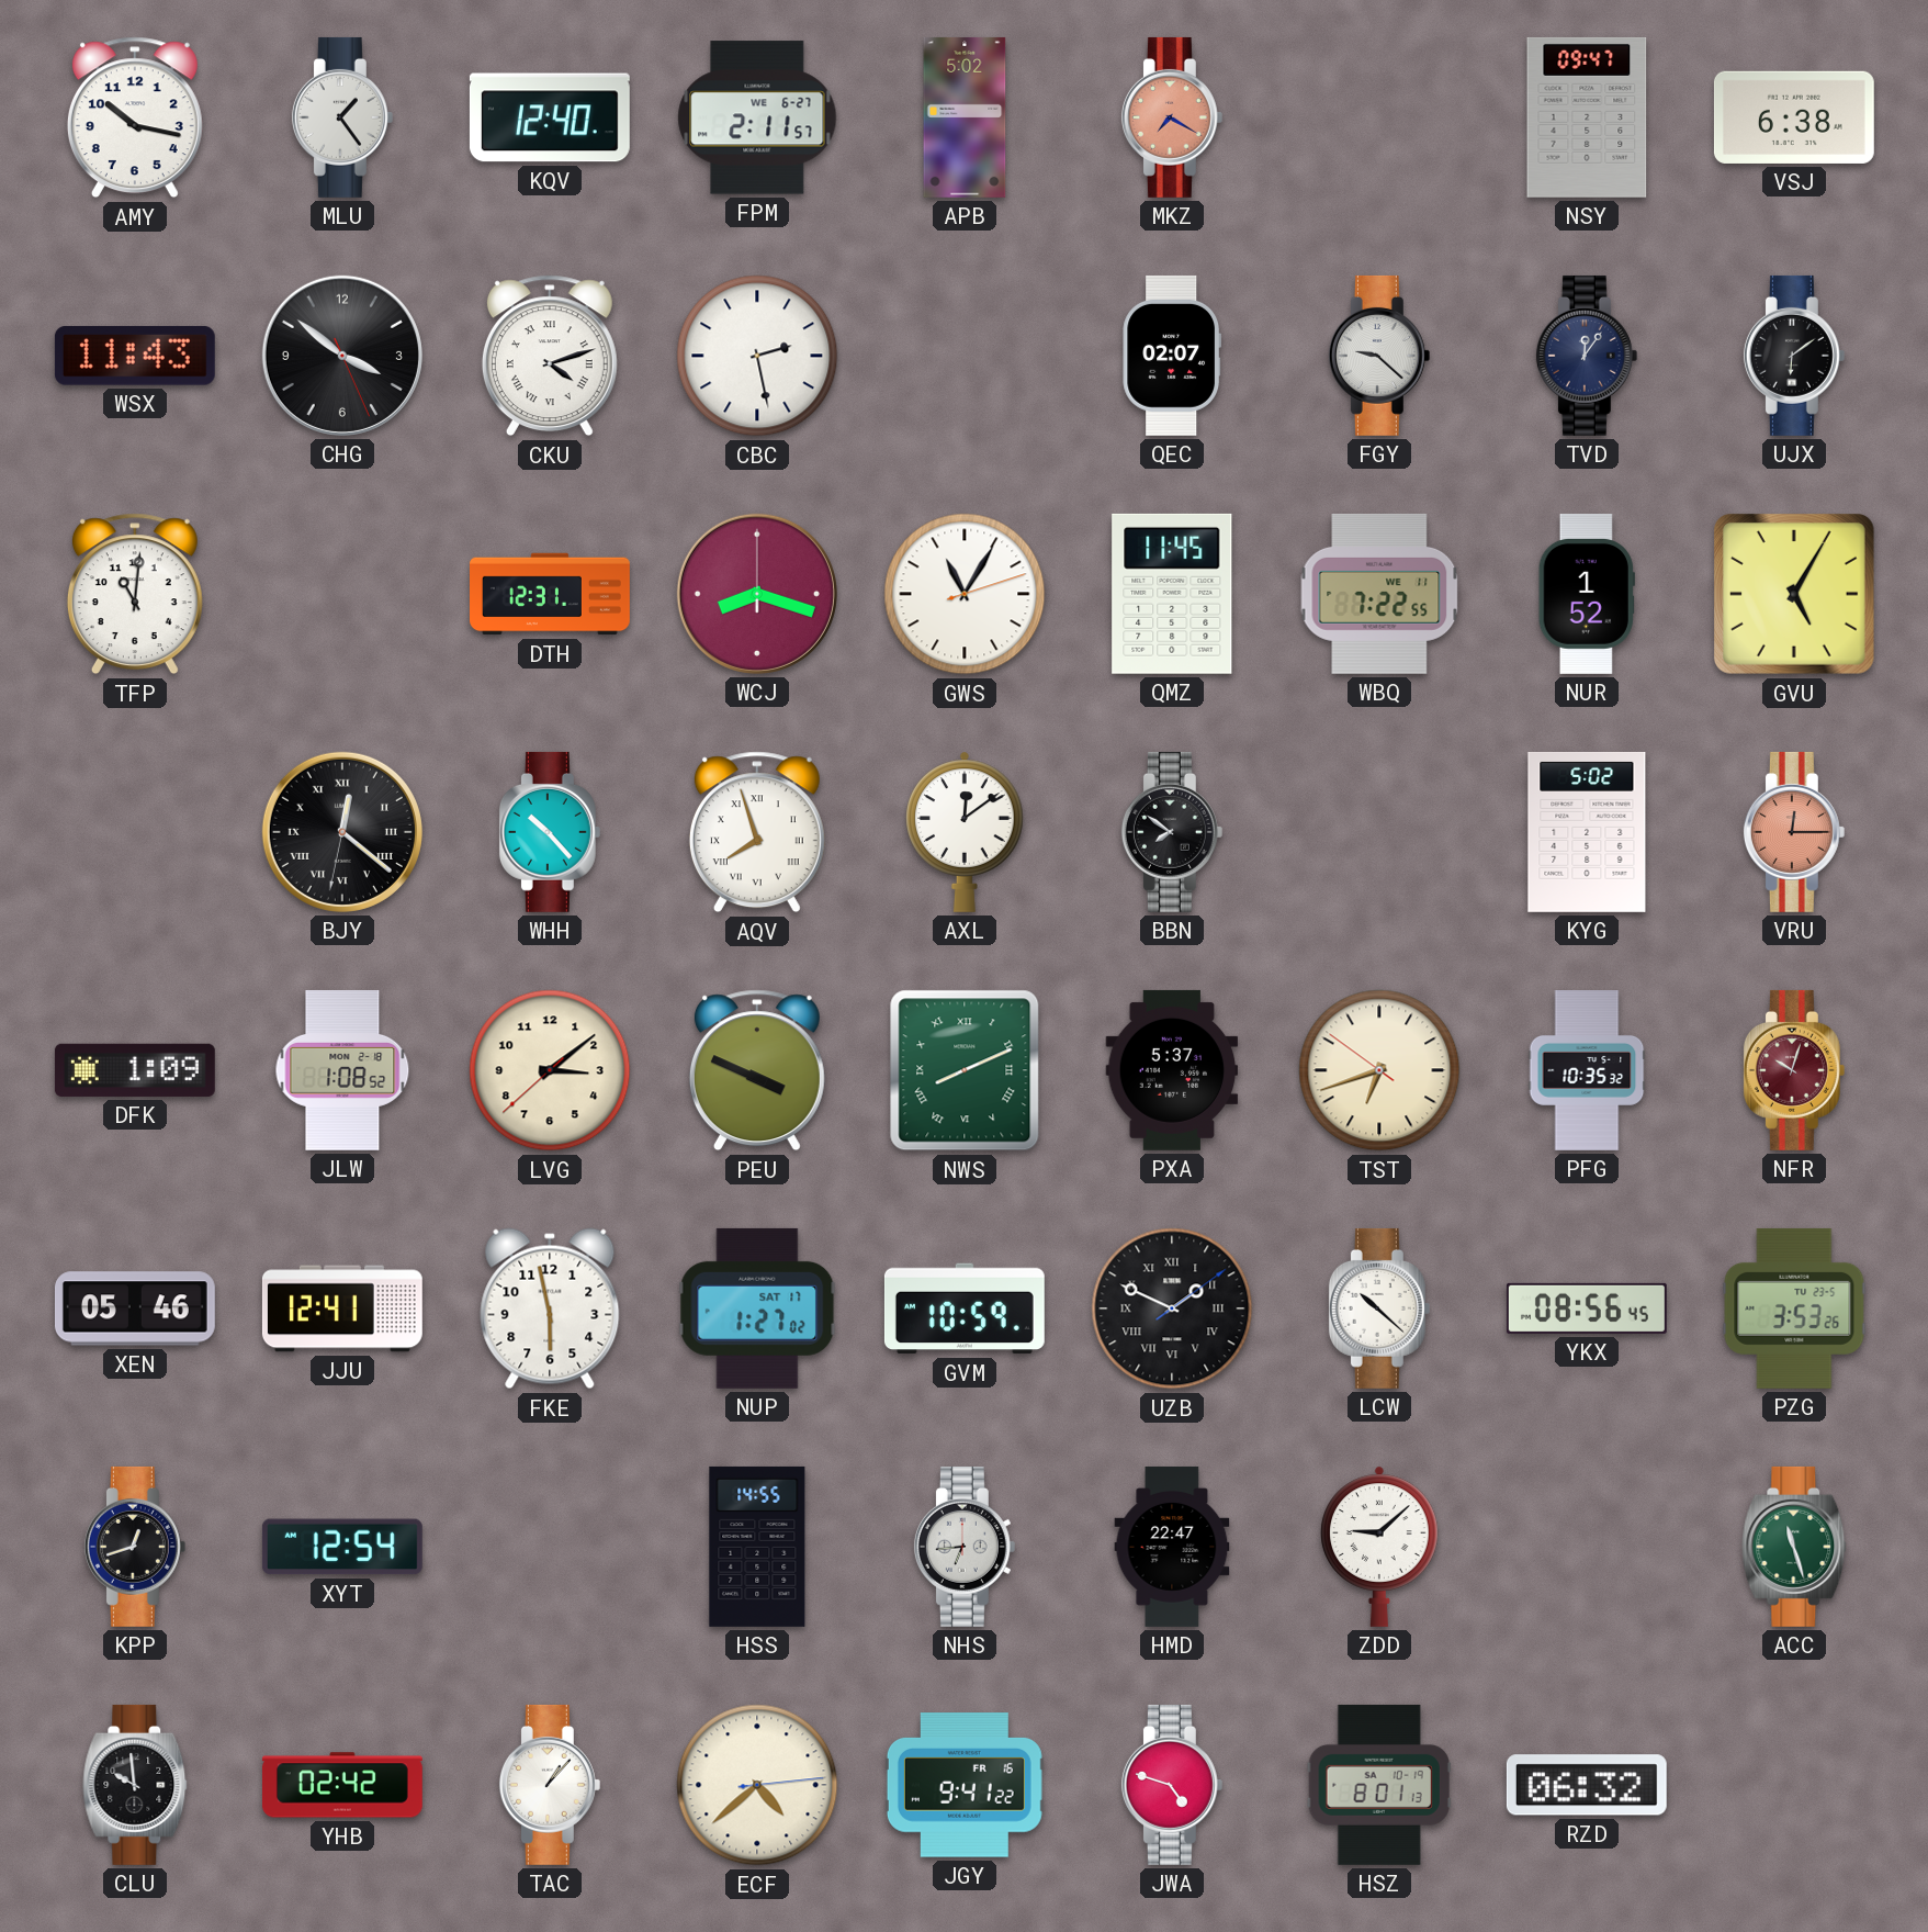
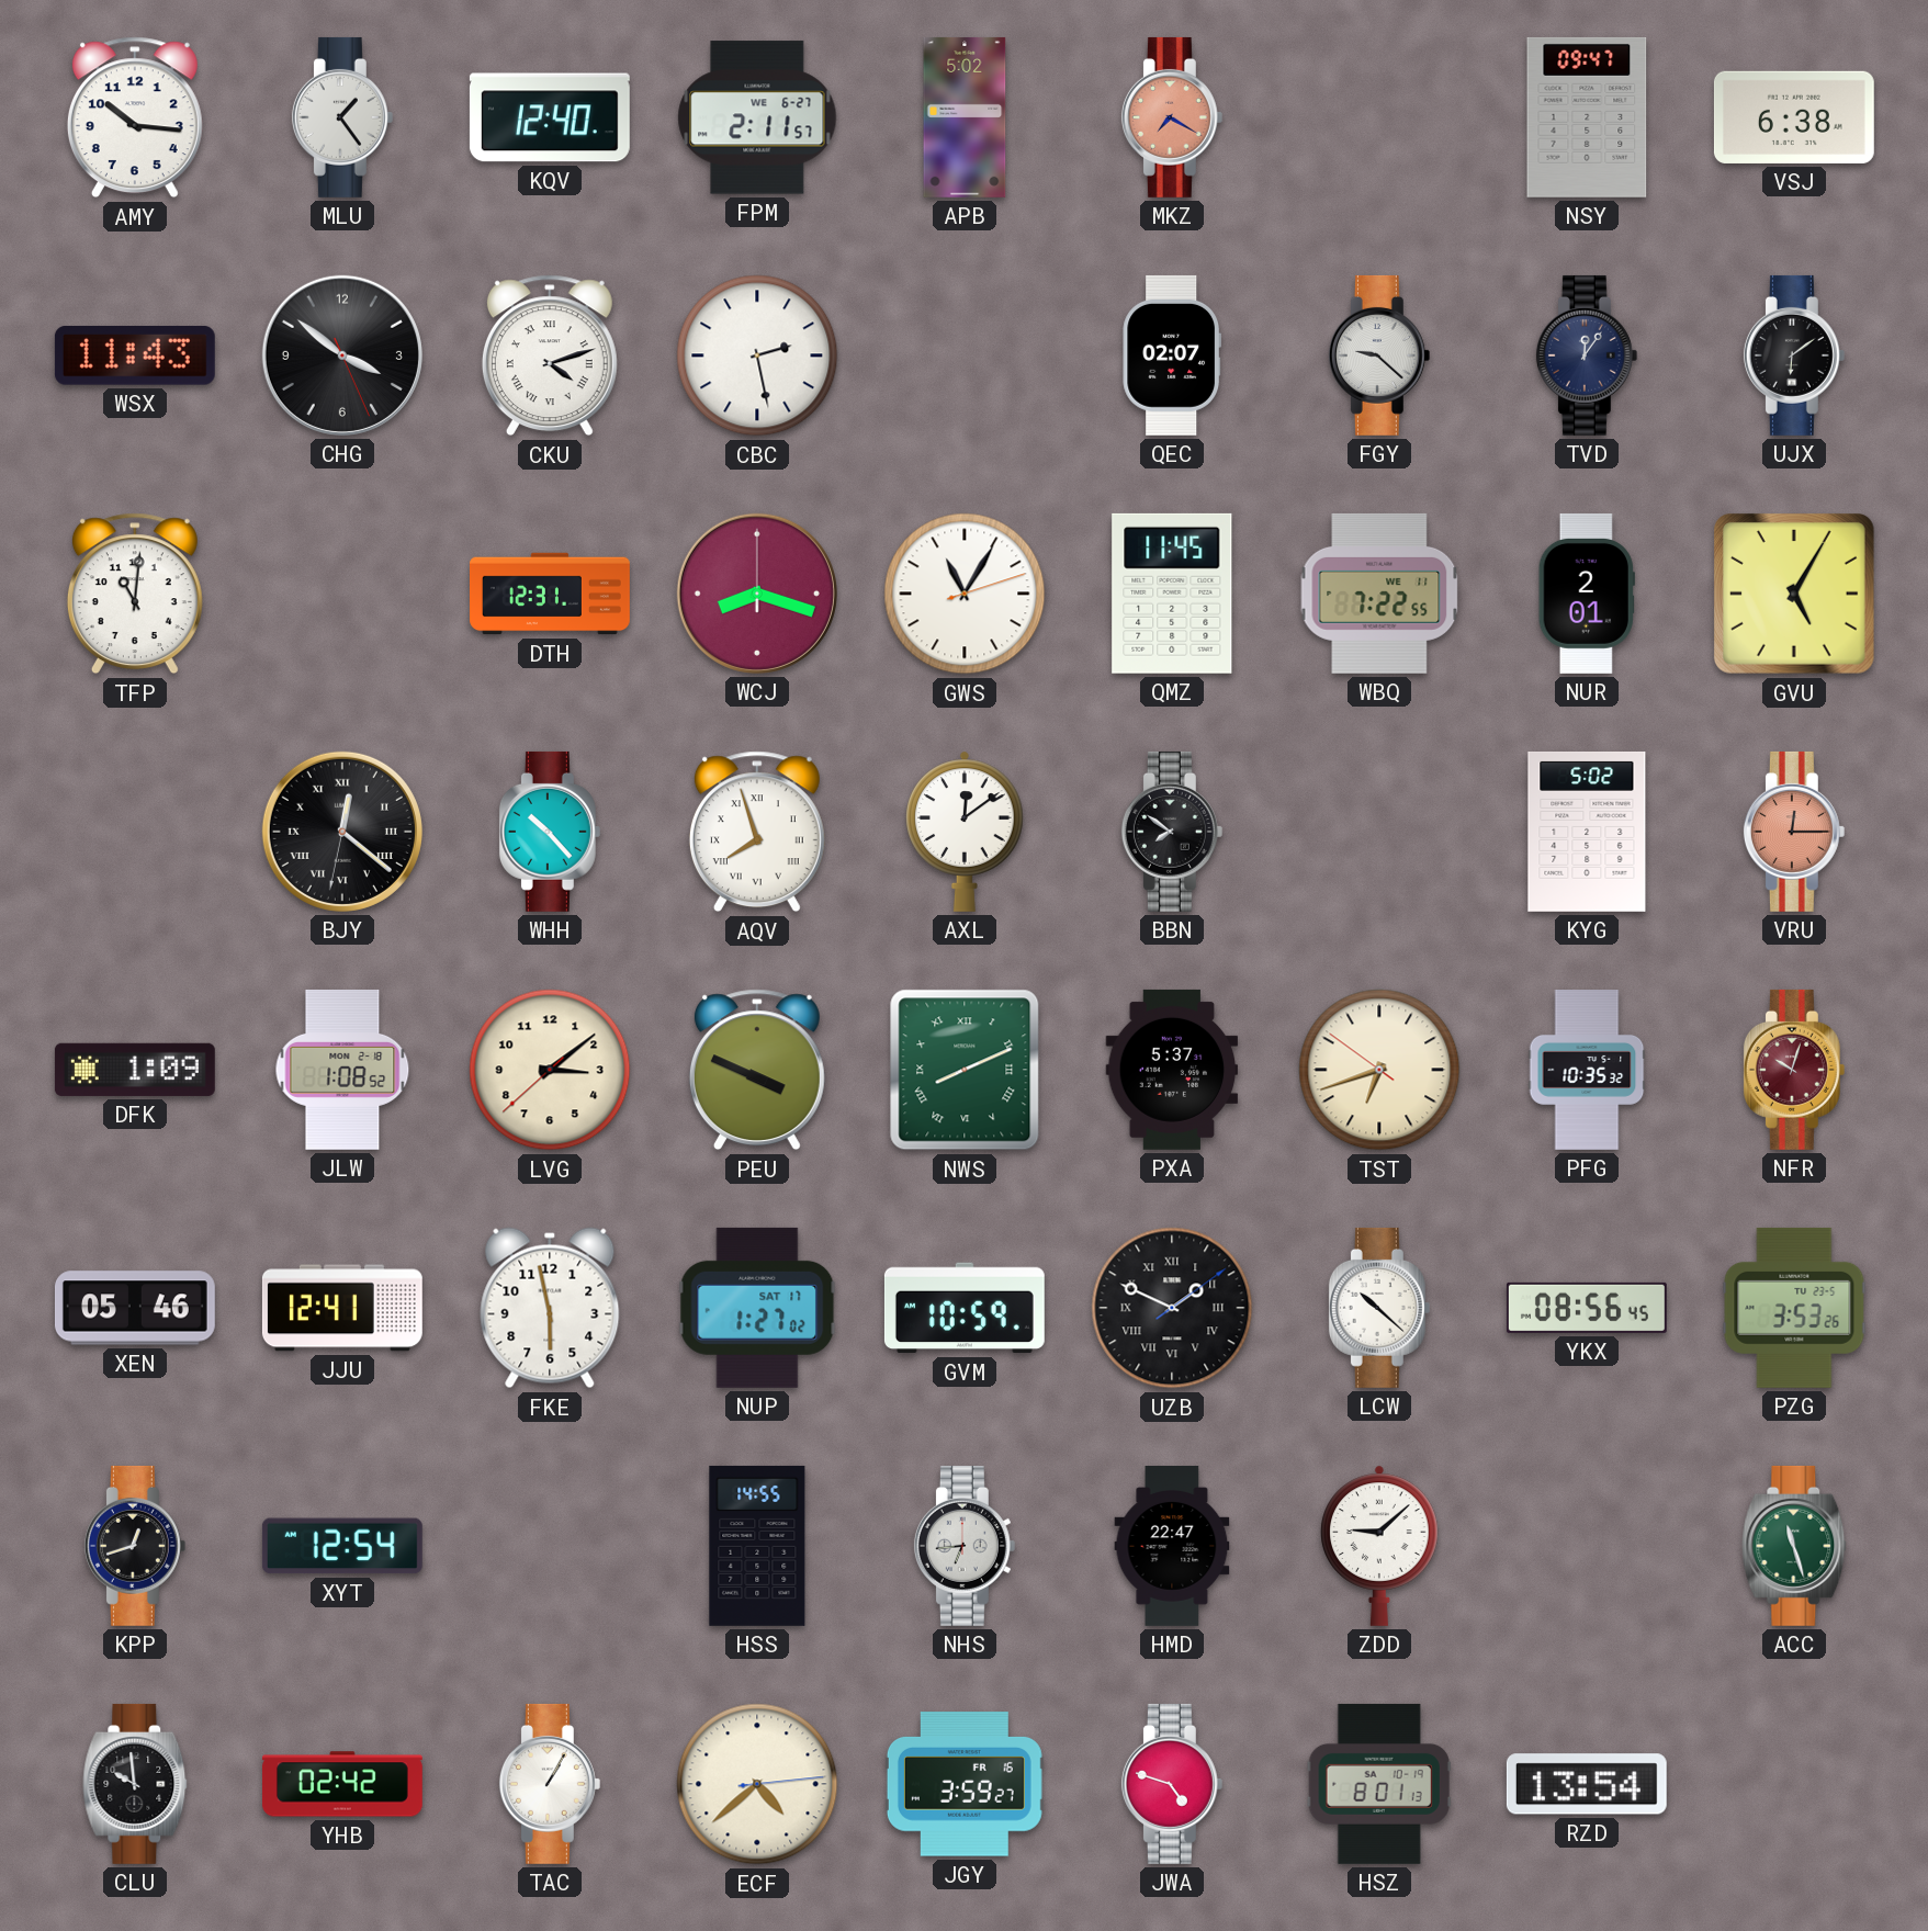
AMY: 10:17 -> 10:16 (135, 117)
NUR: 1:52 -> 2:01 (1587, 594)
TAC: 1:07 -> 1:05 (550, 1784)
JGY: 9:41 -> 3:59 (965, 1784)
RZD: 06:32 -> 13:54 (1587, 1784)
